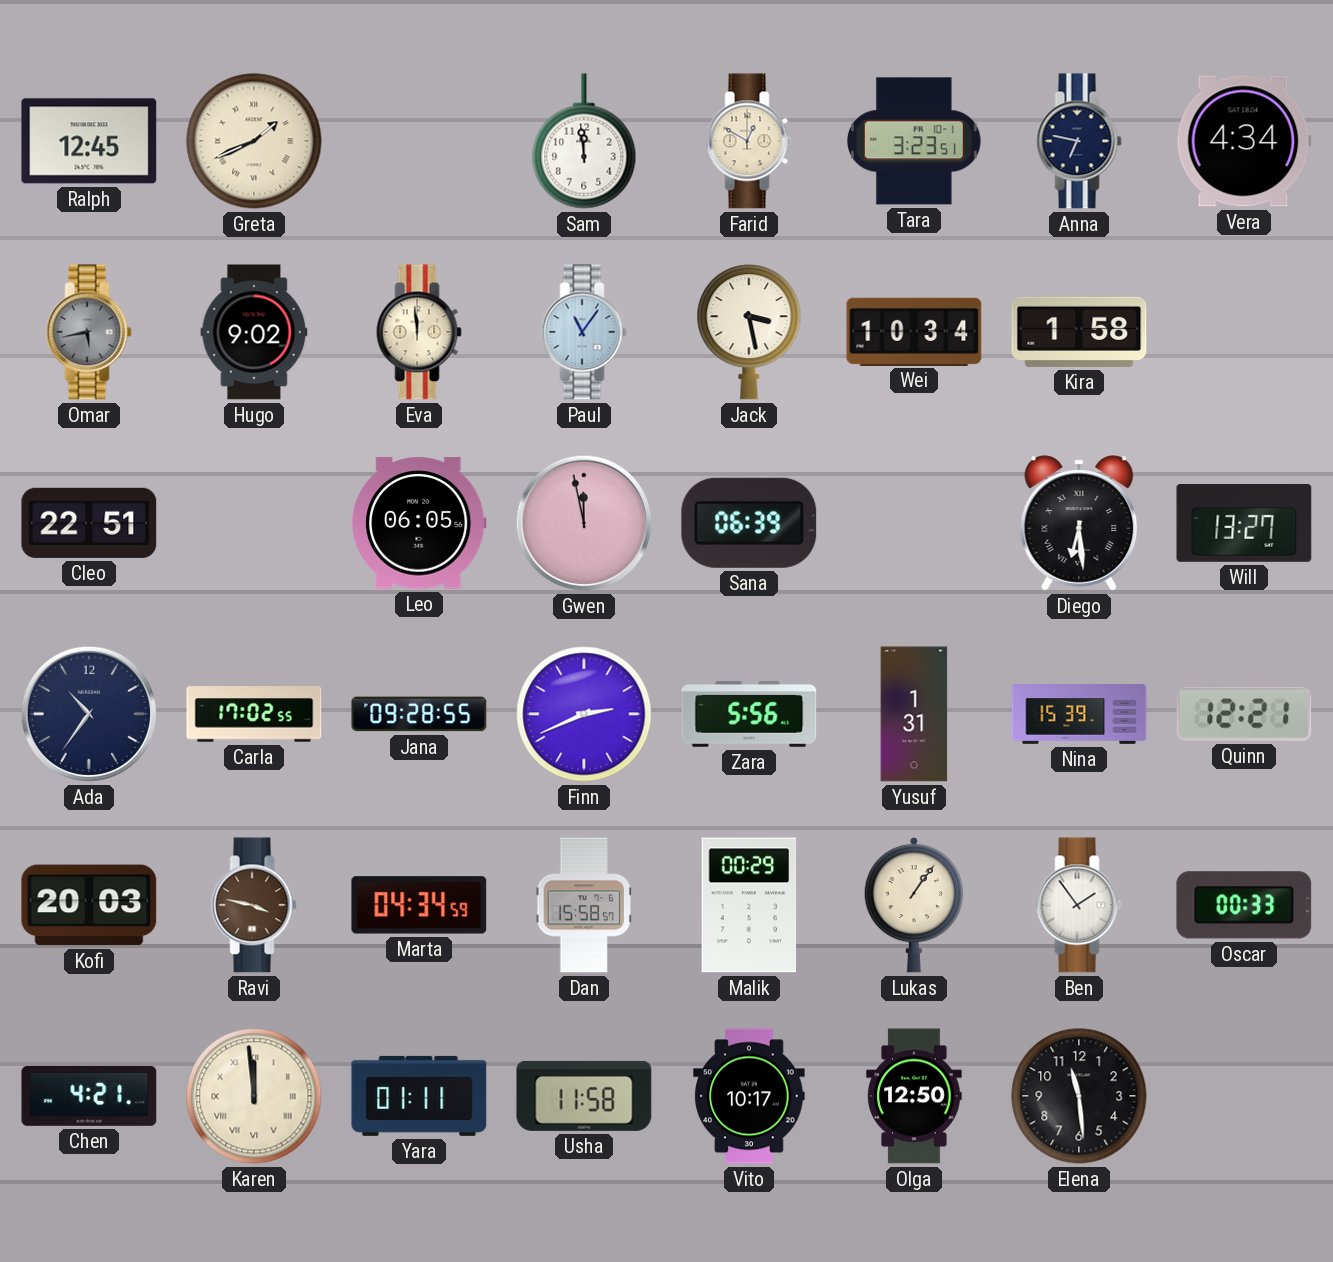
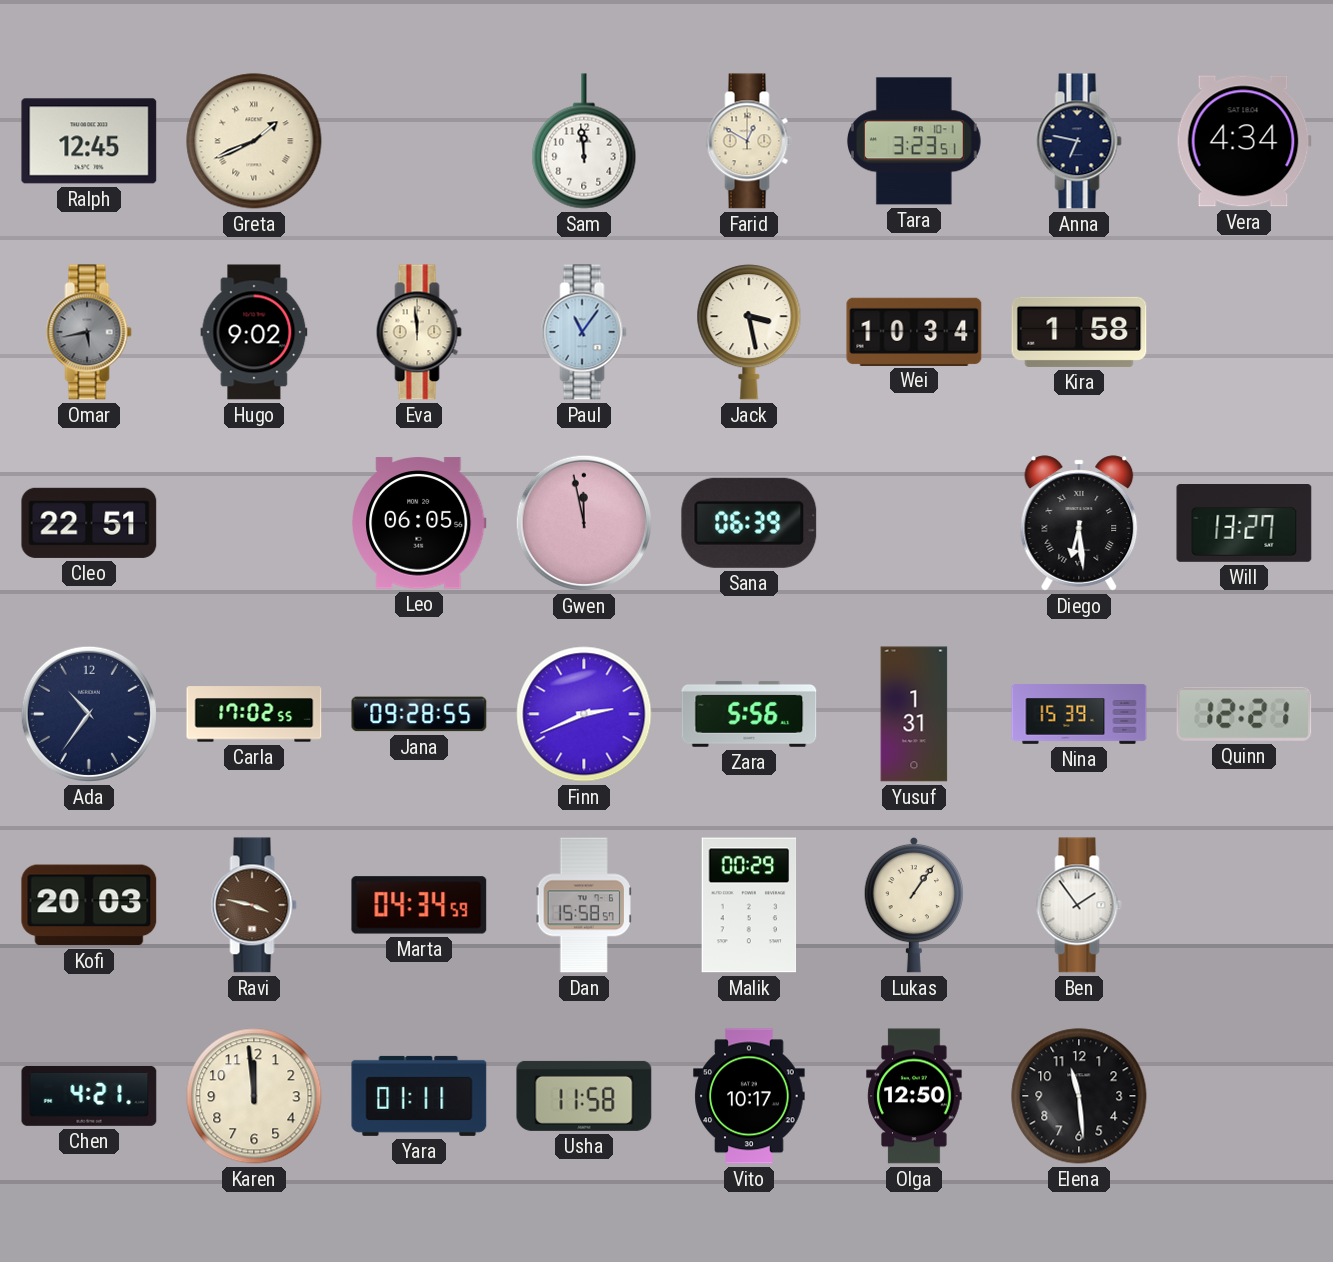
Oscar: 00:33 -> none (1244, 905)
Karen numerals: Roman -> Arabic (254, 1096)
